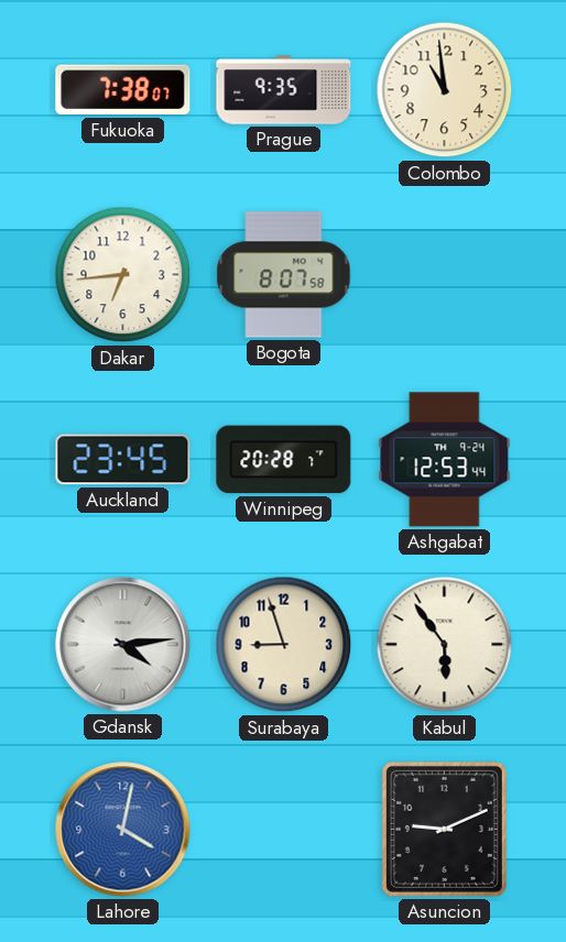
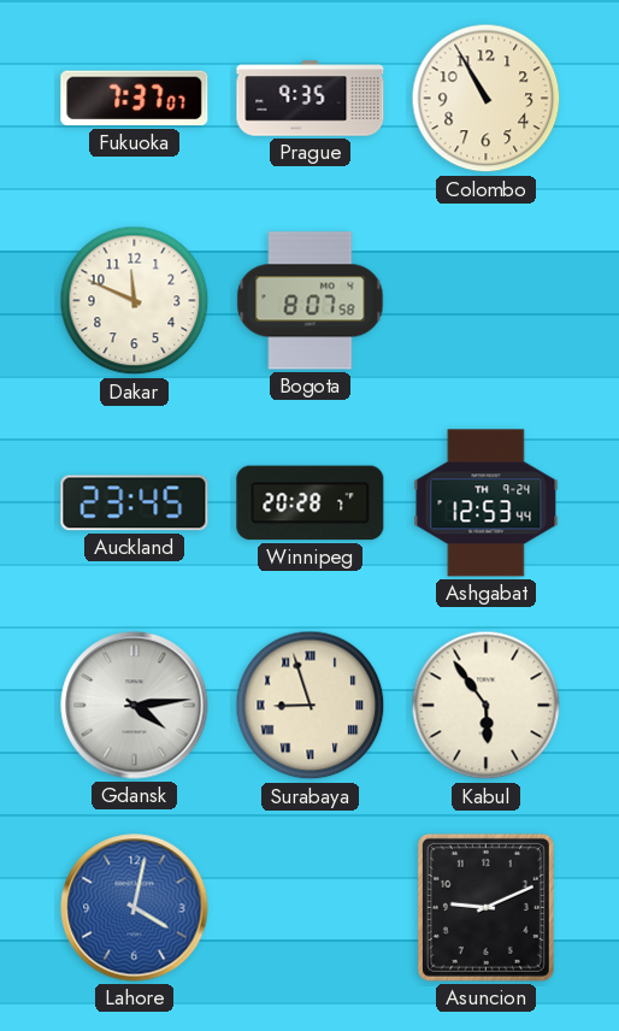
Fukuoka: 7:38 -> 7:37 (135, 99)
Colombo: 10:59 -> 10:55 (487, 99)
Dakar: 6:44 -> 11:49 (135, 301)
Surabaya numerals: Arabic -> Roman (311, 706)
